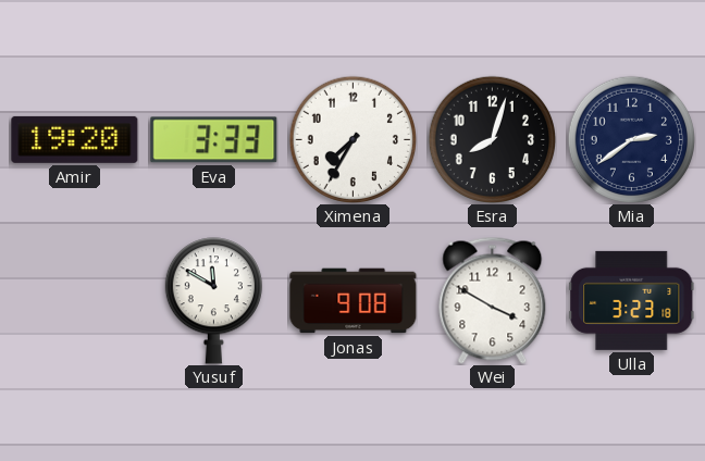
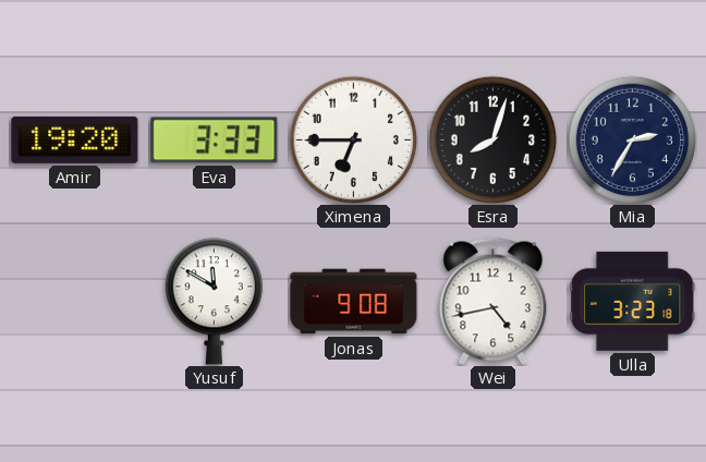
Ximena: 7:35 -> 6:45 (353, 139)
Mia: 2:39 -> 2:35 (632, 139)
Wei: 3:50 -> 4:43 (494, 301)
